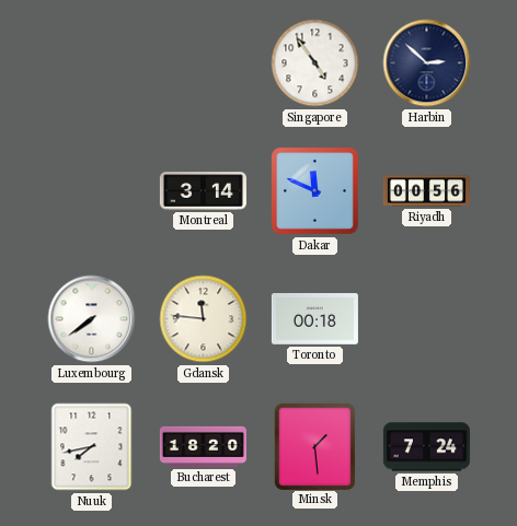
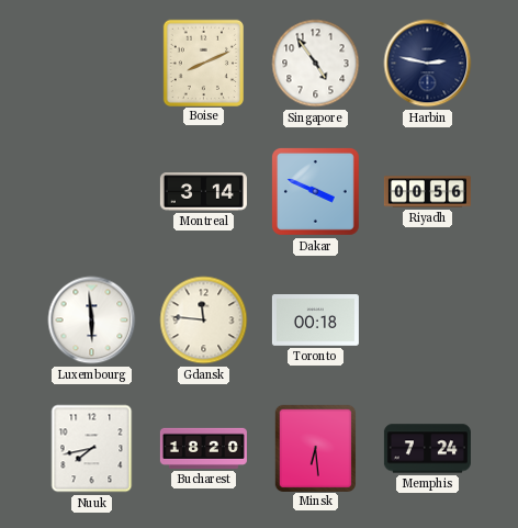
Boise: none -> 8:11 (203, 63)
Harbin: 2:52 -> 2:47 (428, 64)
Dakar: 11:49 -> 3:49 (315, 191)
Luxembourg: 7:39 -> 5:59 (92, 321)
Minsk: 1:29 -> 6:29 (315, 448)
